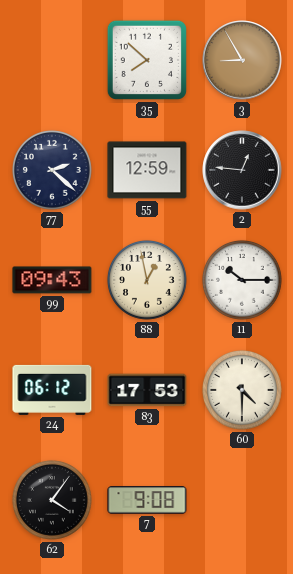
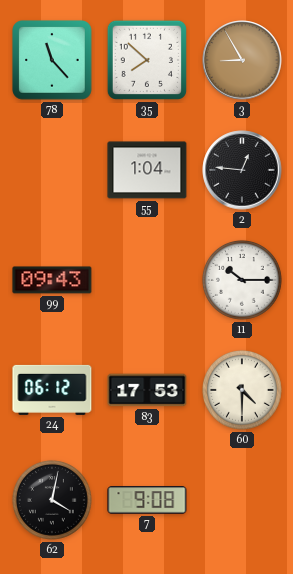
78: none -> 11:23 (52, 60)
77: 2:22 -> none (52, 170)
55: 12:59 -> 1:04 (147, 170)
88: 12:58 -> none (147, 280)
62: 4:06 -> 4:02 (52, 500)
